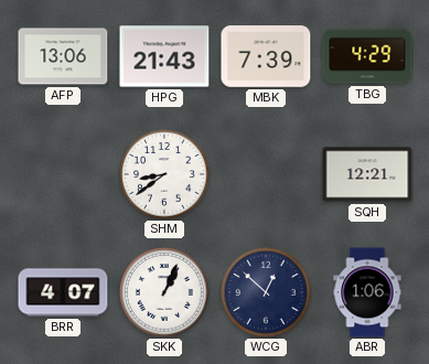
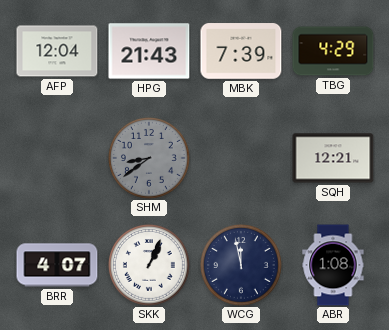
AFP: 13:06 -> 12:04 (57, 51)
SHM dial: white -> grey (149, 158)
WCG: 12:52 -> 11:58 (241, 265)
ABR: 1:06 -> 1:08 (333, 265)
